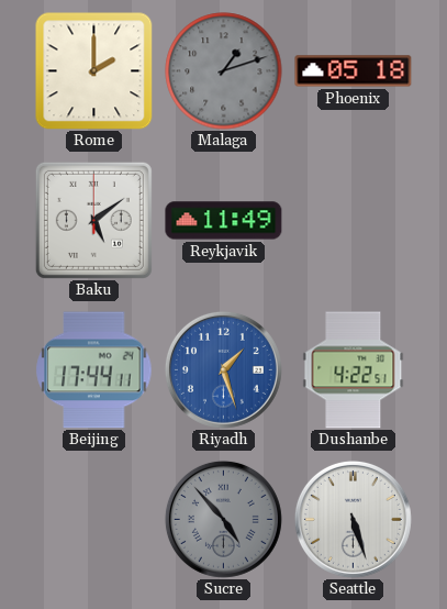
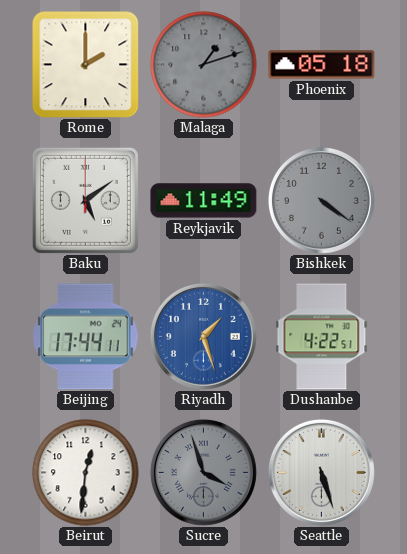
Bishkek: none -> 4:21 (321, 200)
Beirut: none -> 12:31 (86, 473)
Sucre: 4:53 -> 3:57 (203, 472)
